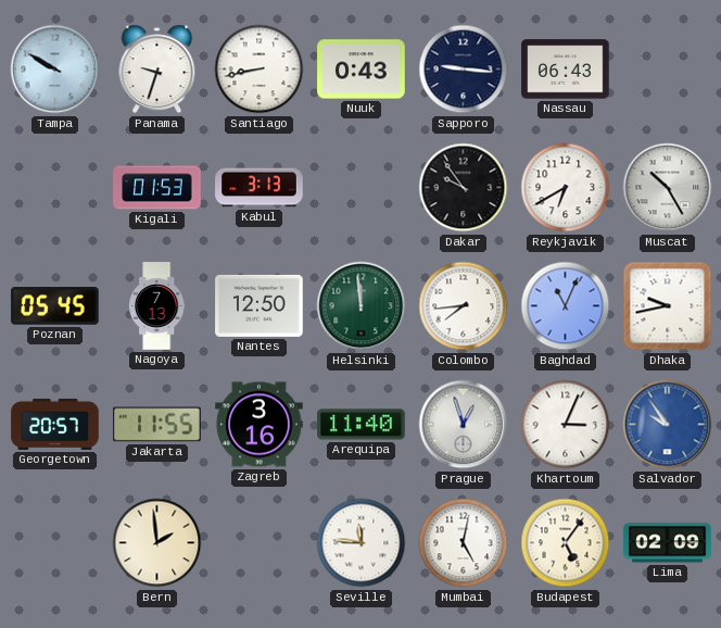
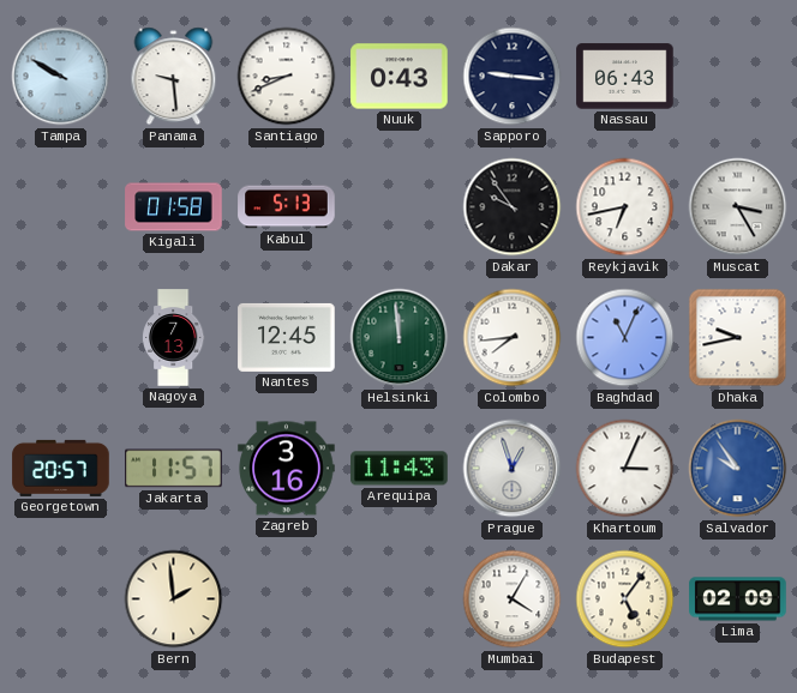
Panama: 9:33 -> 9:29 (174, 77)
Santiago: 8:43 -> 8:41 (287, 77)
Kigali: 01:53 -> 01:58 (174, 207)
Kabul: 3:13 -> 5:13 (287, 207)
Reykjavik: 6:40 -> 6:43 (625, 207)
Muscat: 10:25 -> 3:25 (738, 207)
Poznan: 05:45 -> none (55, 306)
Nantes: 12:50 -> 12:45 (287, 337)
Jakarta: 11:55 -> 11:57 (174, 469)
Arequipa: 11:40 -> 11:43 (400, 469)
Seville: 11:46 -> none (362, 543)
Mumbai: 5:02 -> 4:05 (513, 599)
